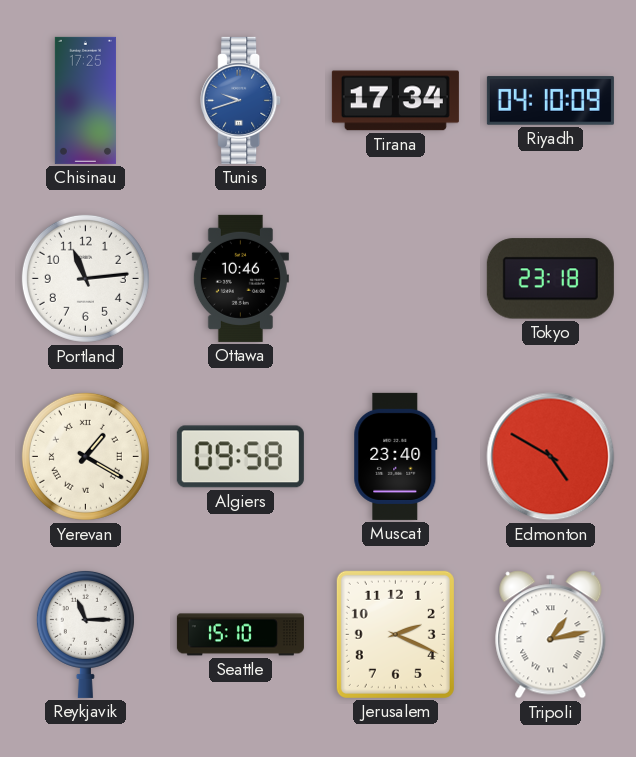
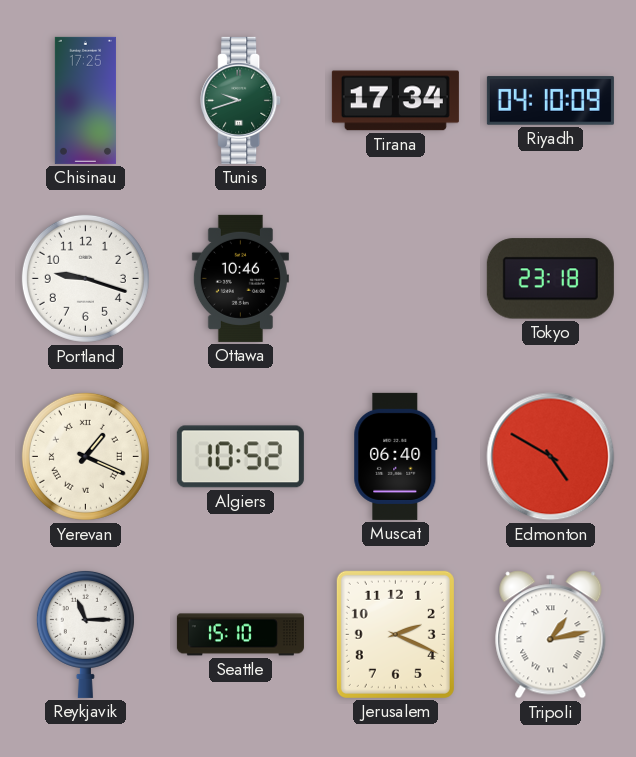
Tunis dial: blue -> green (241, 100)
Portland: 11:14 -> 9:18 (85, 278)
Yerevan: 1:20 -> 1:19 (85, 456)
Algiers: 09:58 -> 10:52 (240, 457)
Muscat: 23:40 -> 06:40 (396, 456)
